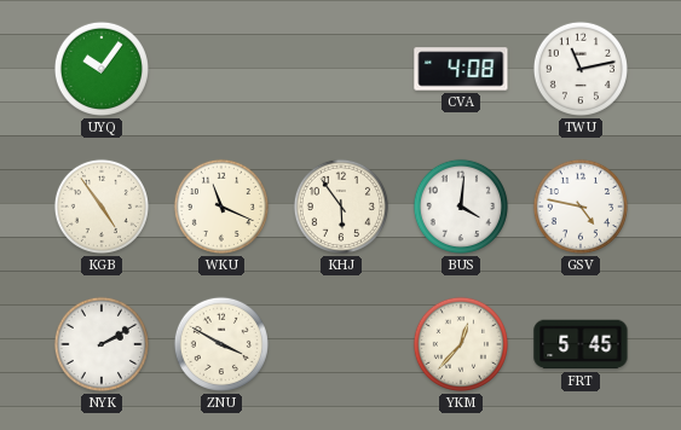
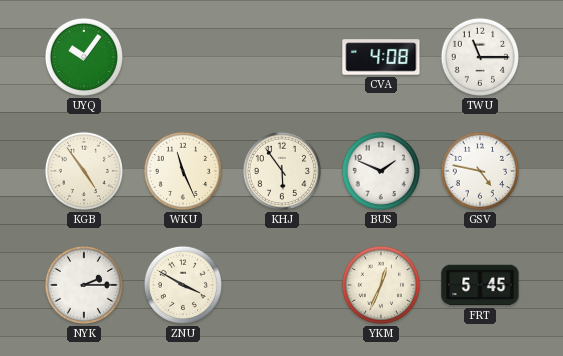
TWU: 11:13 -> 11:15 (480, 57)
WKU: 11:19 -> 11:26 (183, 171)
BUS: 4:01 -> 1:49 (381, 171)
NYK: 2:10 -> 2:15 (84, 285)
YKM: 12:37 -> 12:34 (381, 285)
